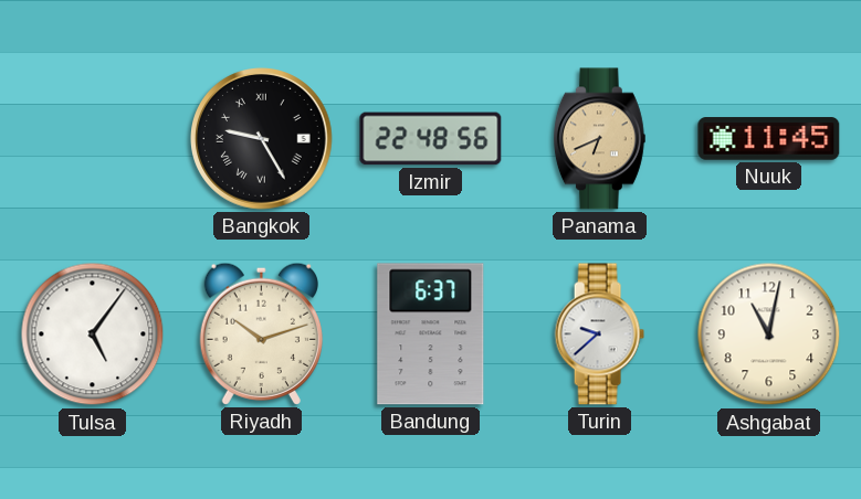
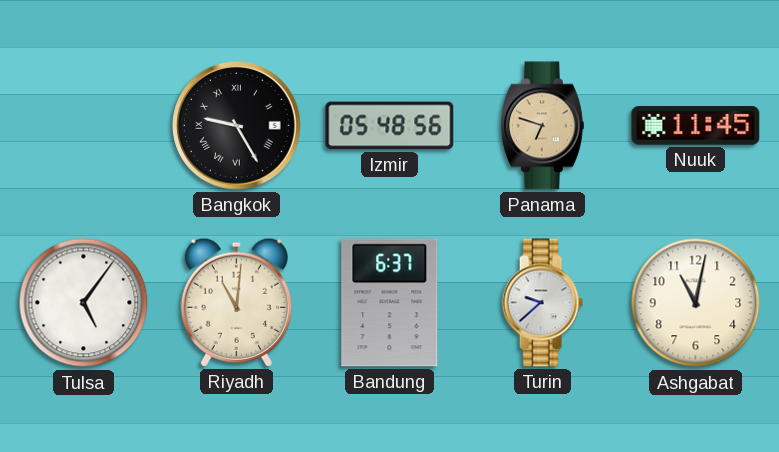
Izmir: 22:48 -> 05:48 (390, 126)
Panama: 6:41 -> 6:48 (542, 126)
Riyadh: 10:12 -> 11:01 (236, 302)
